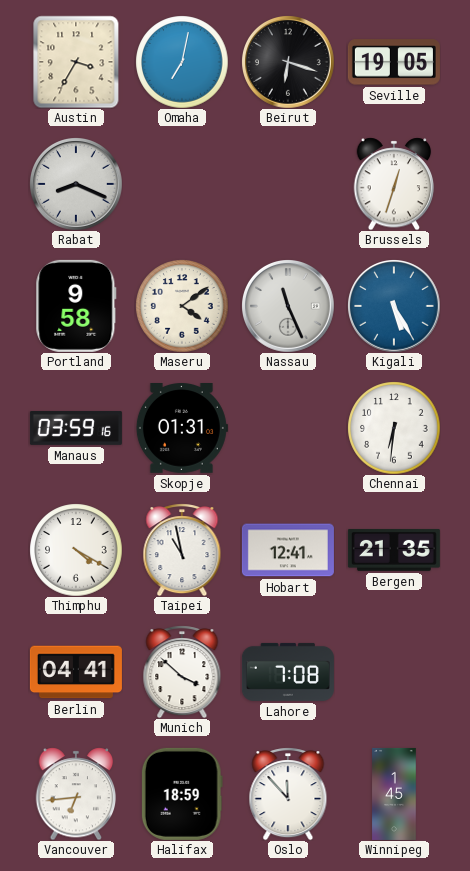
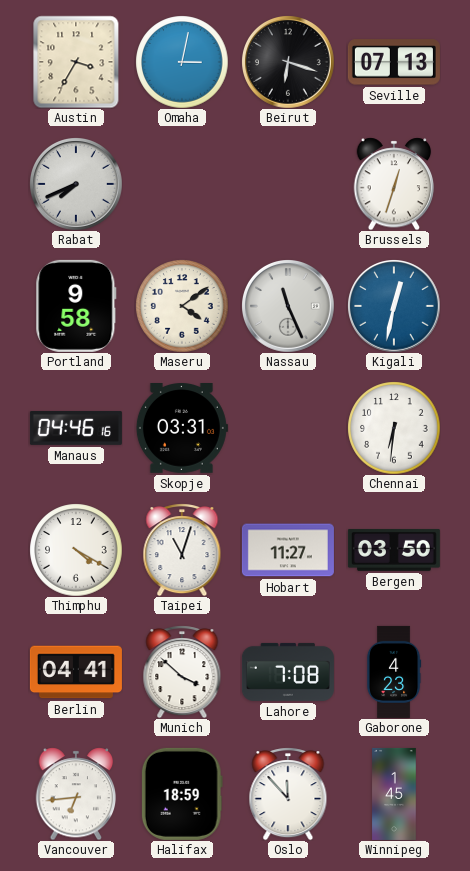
Omaha: 7:02 -> 3:02 (182, 62)
Seville: 19:05 -> 07:13 (394, 62)
Rabat: 8:19 -> 7:41 (76, 184)
Kigali: 5:25 -> 12:32 (394, 306)
Manaus: 03:59 -> 04:46 (76, 428)
Skopje: 01:31 -> 03:31 (182, 429)
Taipei: 10:58 -> 11:03 (182, 550)
Hobart: 12:41 -> 11:27 (288, 550)
Bergen: 21:35 -> 03:50 (394, 550)
Gaborone: none -> 4:23 (394, 672)
